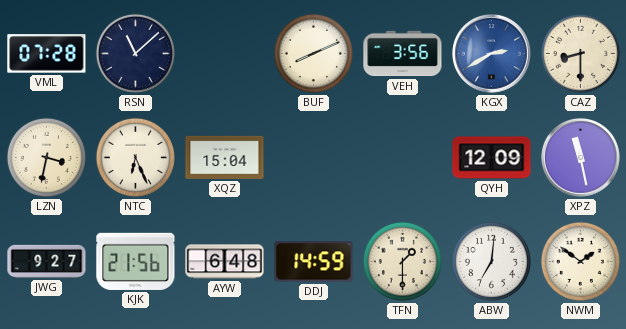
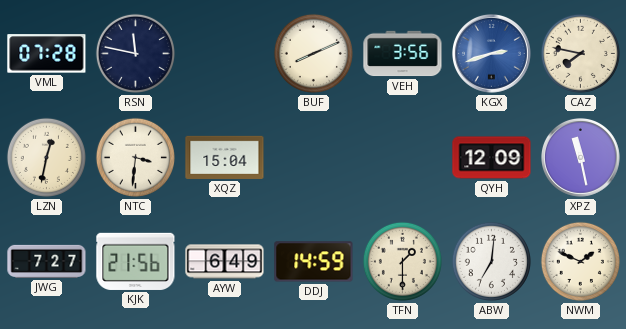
RSN: 11:08 -> 11:47 (135, 53)
KGX: 2:40 -> 2:42 (492, 54)
CAZ: 8:30 -> 7:47 (580, 53)
LZN: 3:32 -> 12:32 (46, 157)
NTC: 6:26 -> 3:31 (135, 157)
JWG: 9:27 -> 7:27 (47, 261)
AYW: 6:48 -> 6:49 (225, 262)
NWM: 1:51 -> 1:49 (580, 261)
